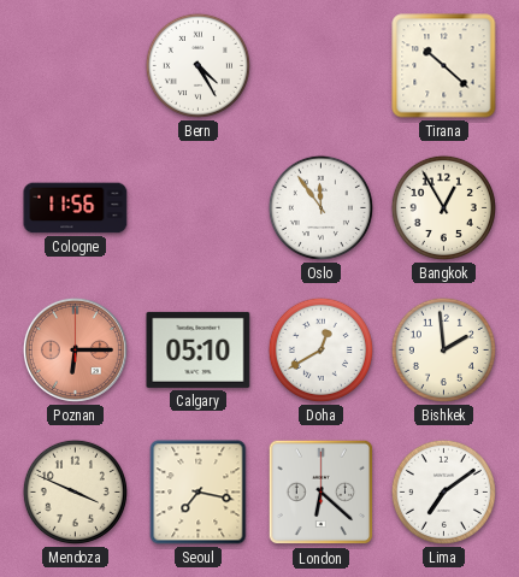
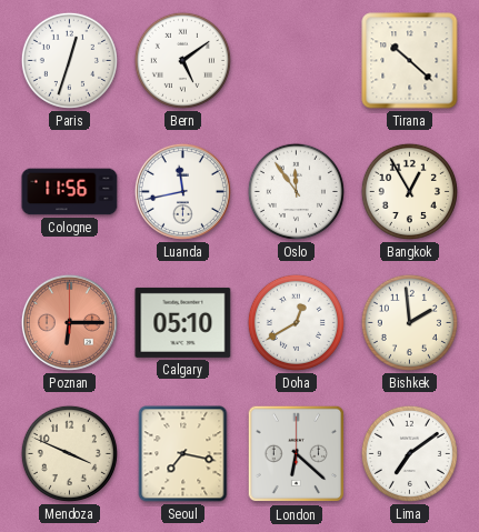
Paris: none -> 12:33 (69, 60)
Bern: 4:25 -> 5:09 (182, 60)
Luanda: none -> 11:43 (182, 191)
